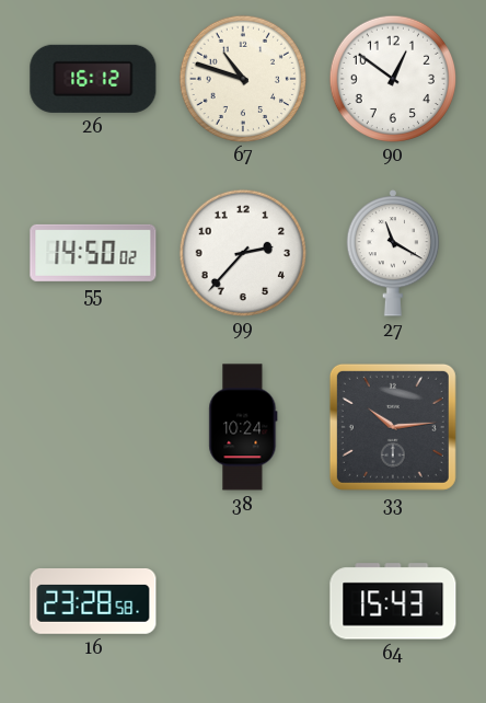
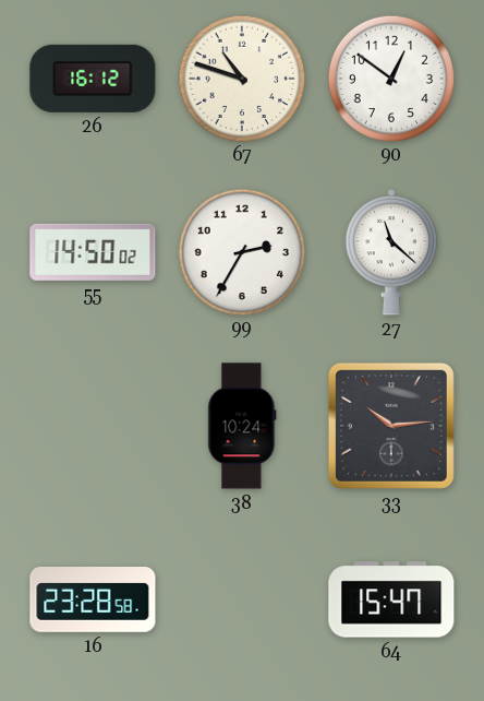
99: 2:37 -> 2:35 (241, 251)
27: 11:20 -> 11:22 (391, 252)
64: 15:43 -> 15:47 (391, 599)
